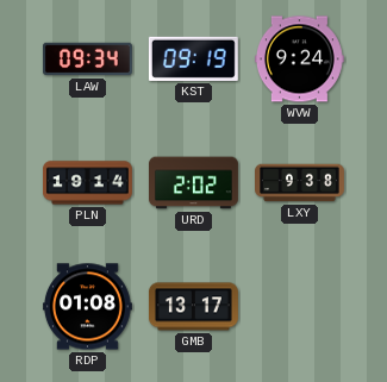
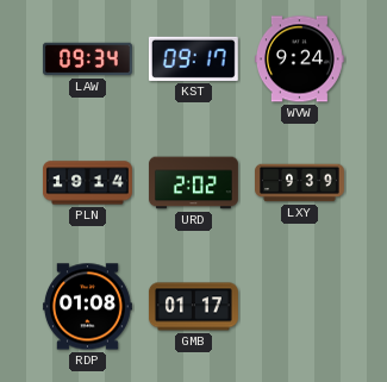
KST: 09:19 -> 09:17 (193, 58)
LXY: 9:38 -> 9:39 (300, 183)
GMB: 13:17 -> 01:17 (193, 307)
